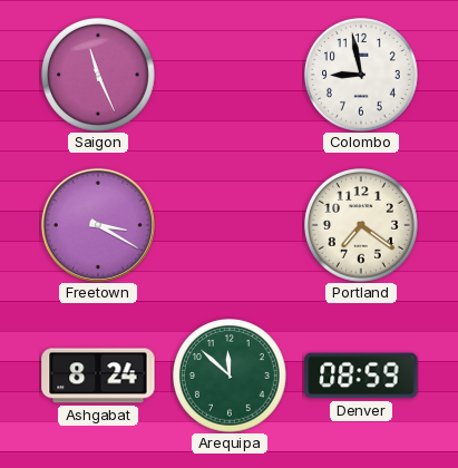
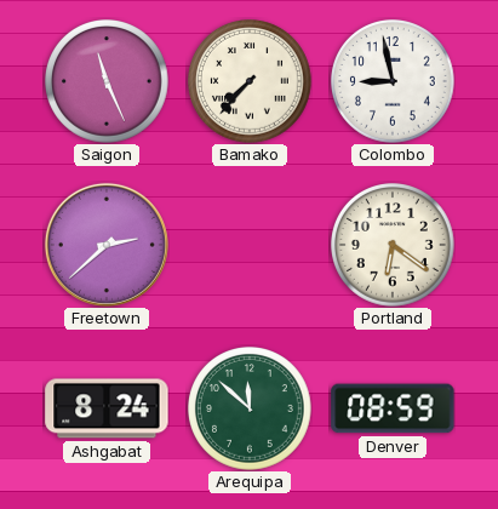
Bamako: none -> 7:37 (251, 82)
Freetown: 3:20 -> 2:38 (107, 245)
Portland: 7:21 -> 6:21 (394, 246)
